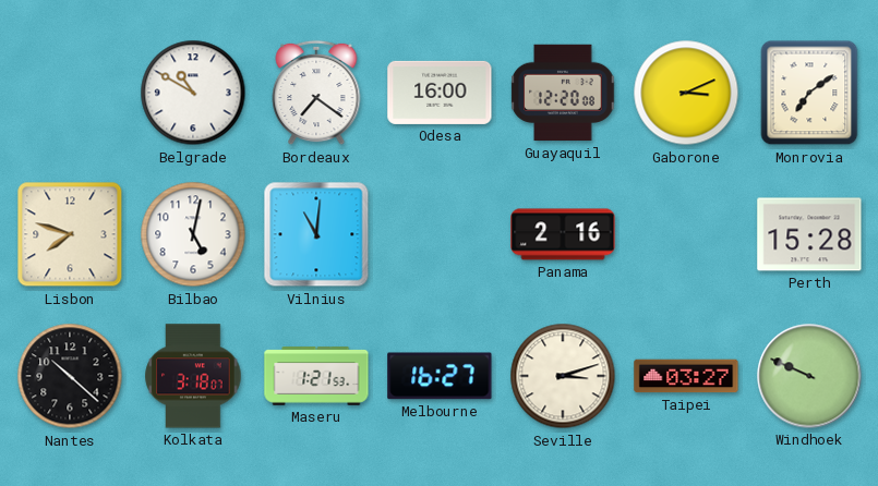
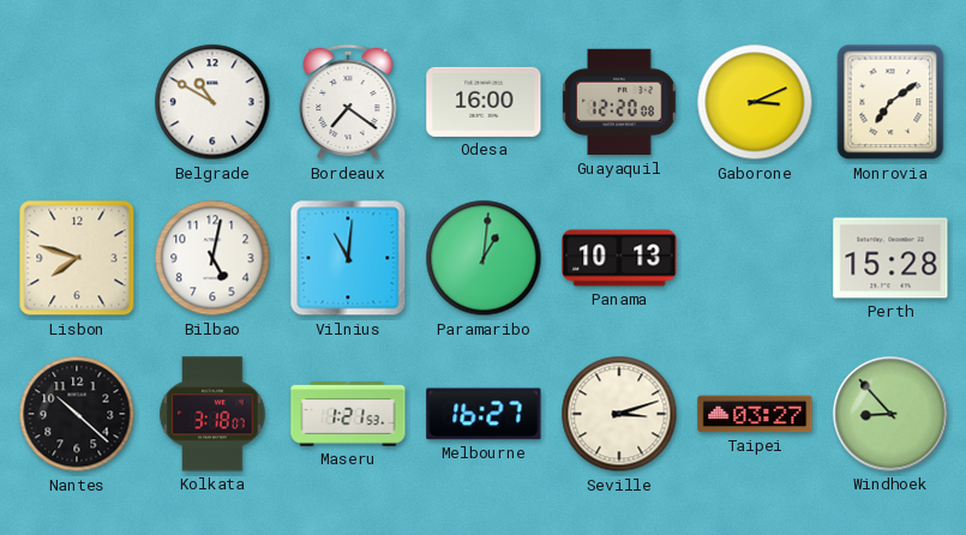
Paramaribo: none -> 1:01 (484, 258)
Panama: 2:16 -> 10:13 (619, 258)
Windhoek: 9:49 -> 8:53 (890, 414)
